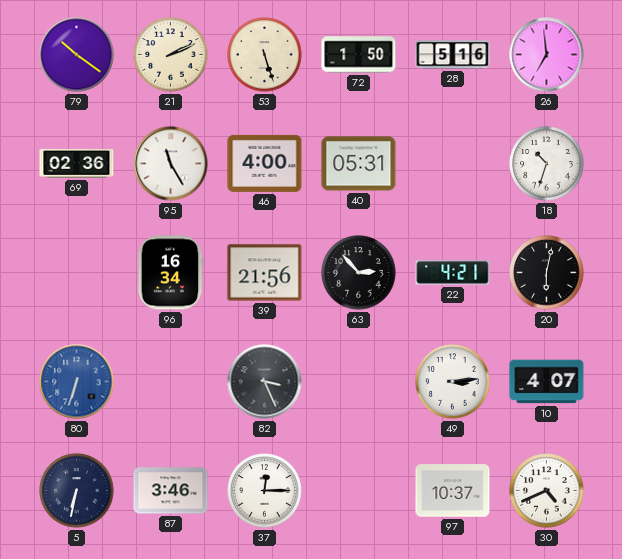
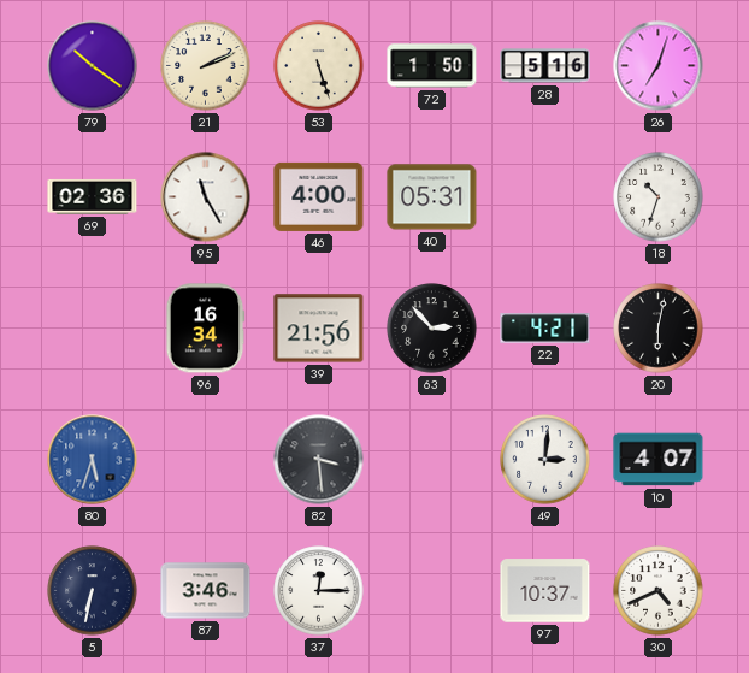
26: 6:59 -> 7:03 (659, 66)
80: 6:33 -> 5:33 (93, 460)
82: 3:26 -> 3:29 (319, 460)
49: 3:14 -> 3:01 (545, 460)
